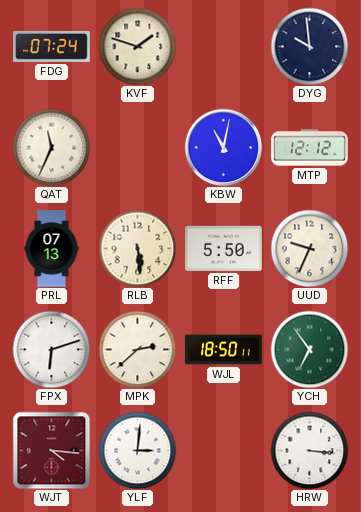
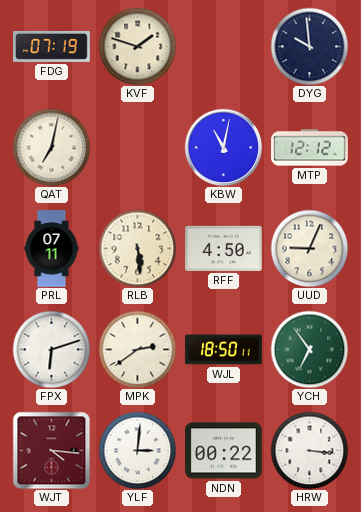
FDG: 07:24 -> 07:19 (52, 46)
QAT: 11:34 -> 7:02 (51, 147)
PRL: 07:13 -> 07:11 (52, 249)
RFF: 5:50 -> 4:50 (224, 248)
UUD: 9:34 -> 9:04 (309, 248)
MPK: 2:38 -> 2:39 (137, 349)
NDN: none -> 00:22 (224, 451)
